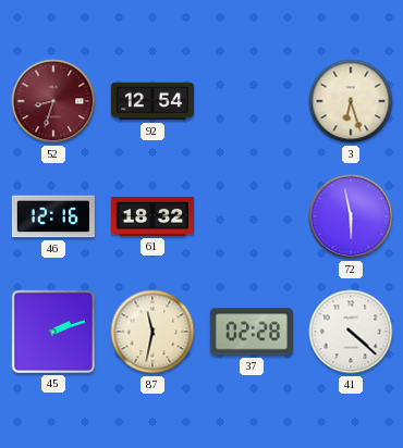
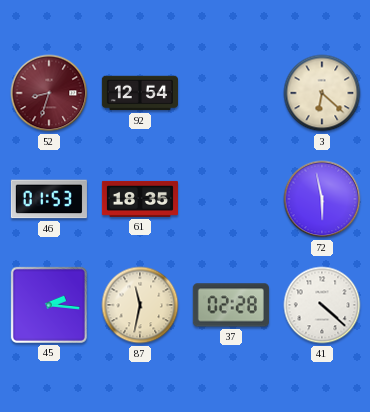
3: 6:27 -> 6:22 (322, 93)
46: 12:16 -> 01:53 (49, 199)
61: 18:32 -> 18:35 (140, 199)
45: 2:12 -> 2:16 (49, 305)
